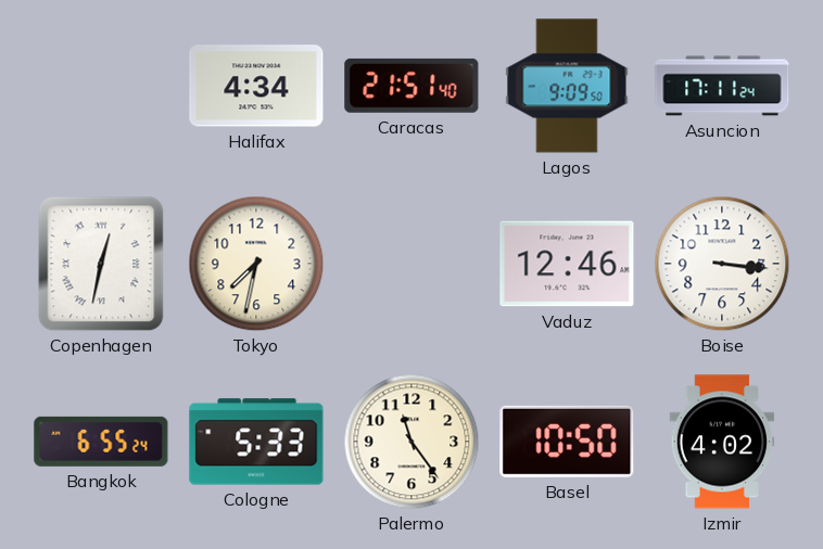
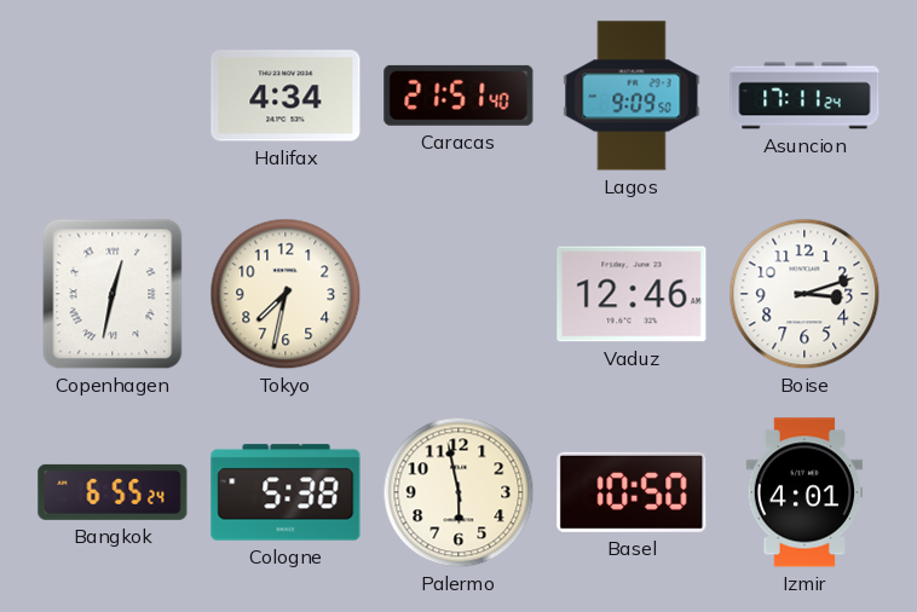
Boise: 3:16 -> 3:12 (804, 294)
Cologne: 5:33 -> 5:38 (286, 492)
Palermo: 11:24 -> 5:58 (458, 492)
Izmir: 4:02 -> 4:01 (804, 492)
